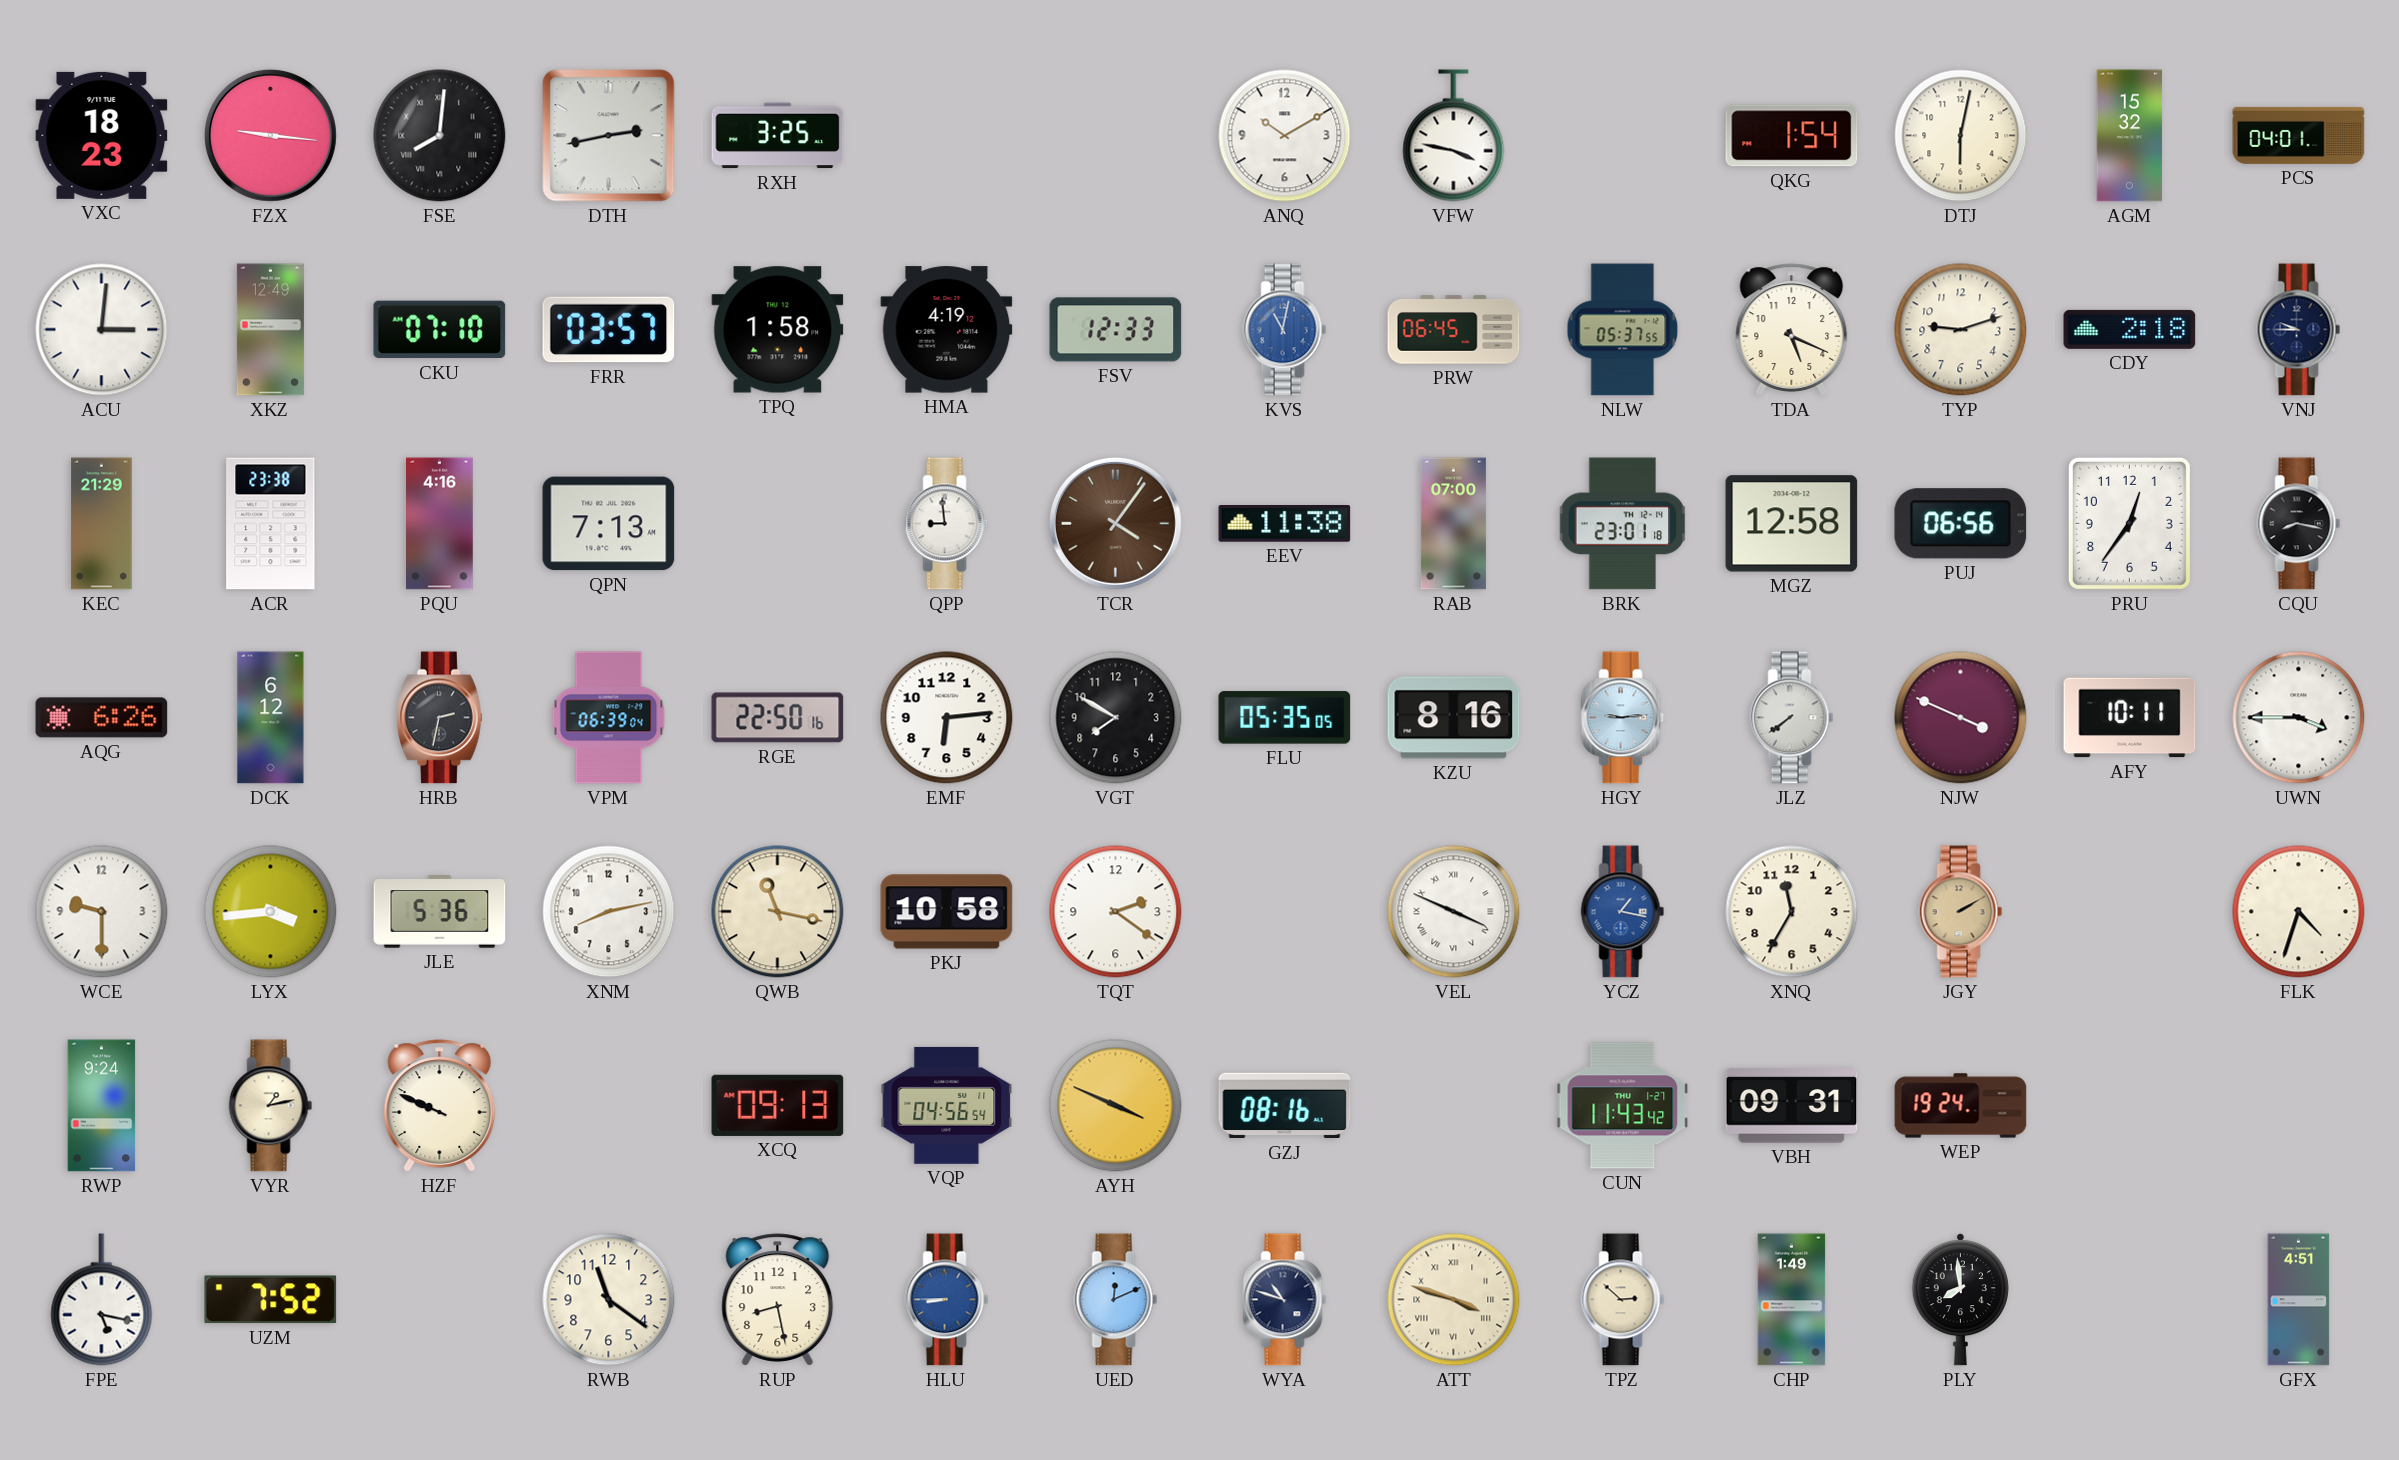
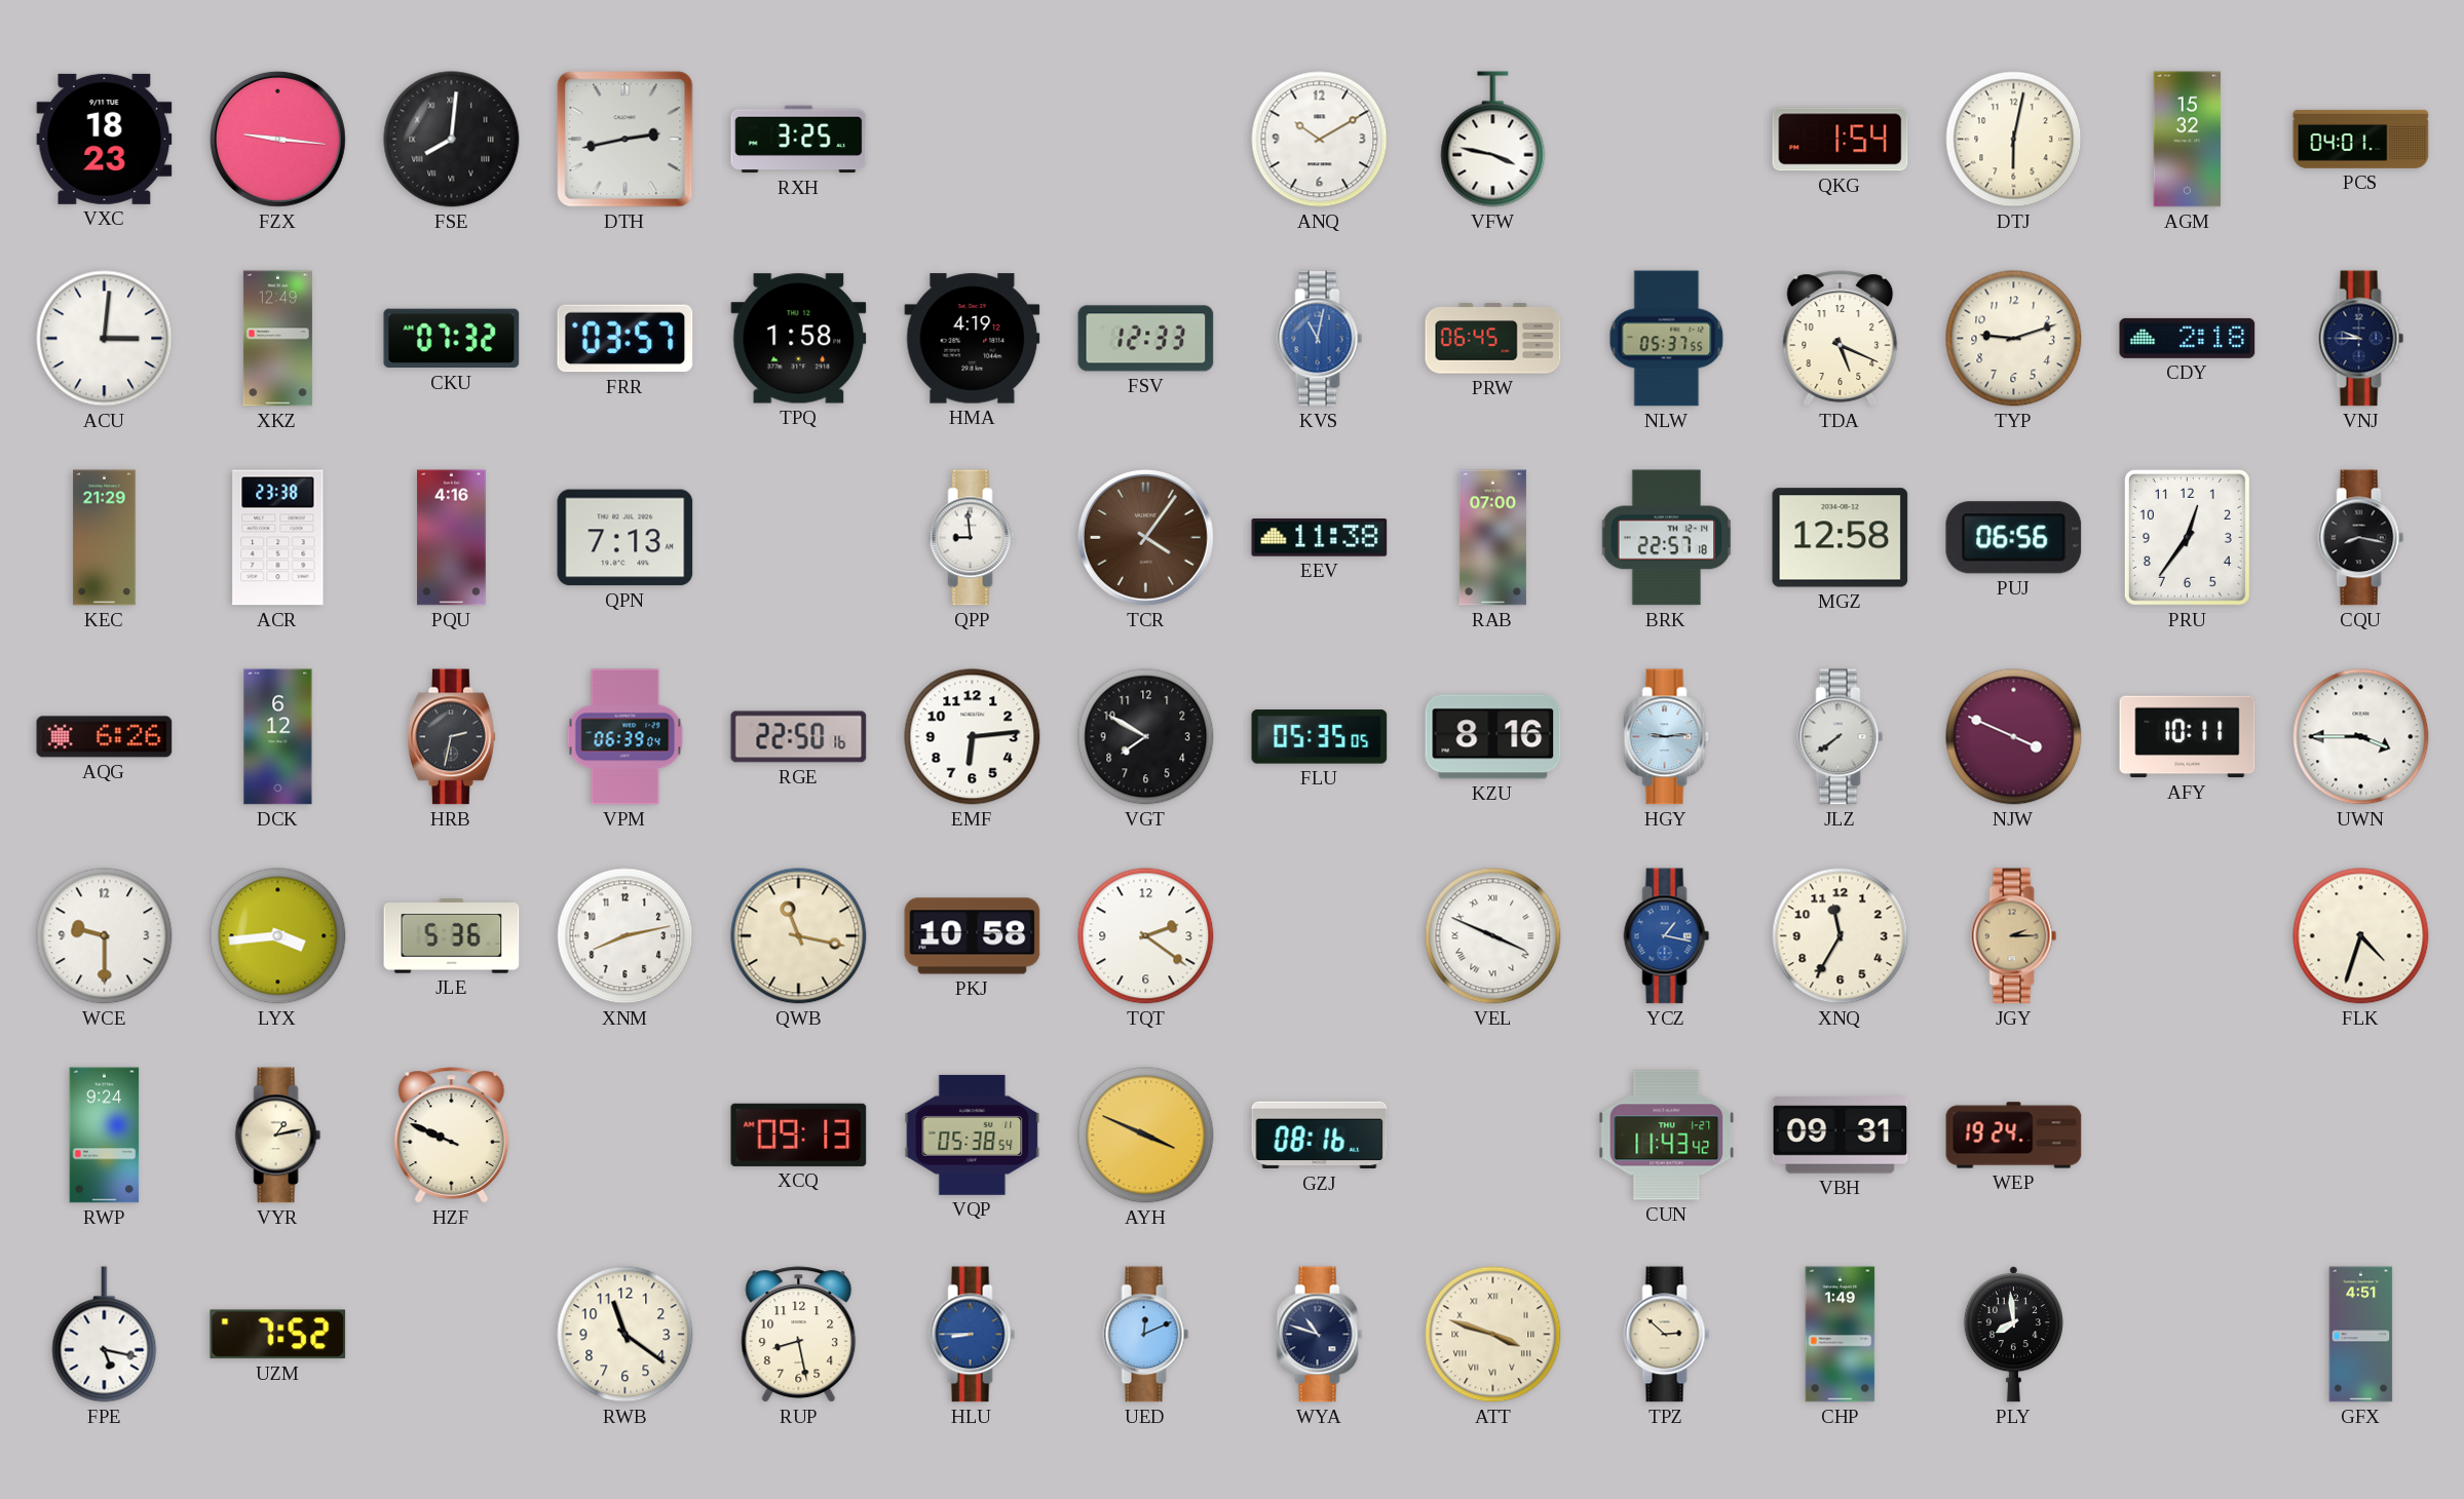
CKU: 07:10 -> 07:32 (452, 339)
BRK: 23:01 -> 22:57 (1667, 538)
JGY: 2:10 -> 2:15 (2014, 936)
VQP: 04:56 -> 05:38 (973, 1135)
